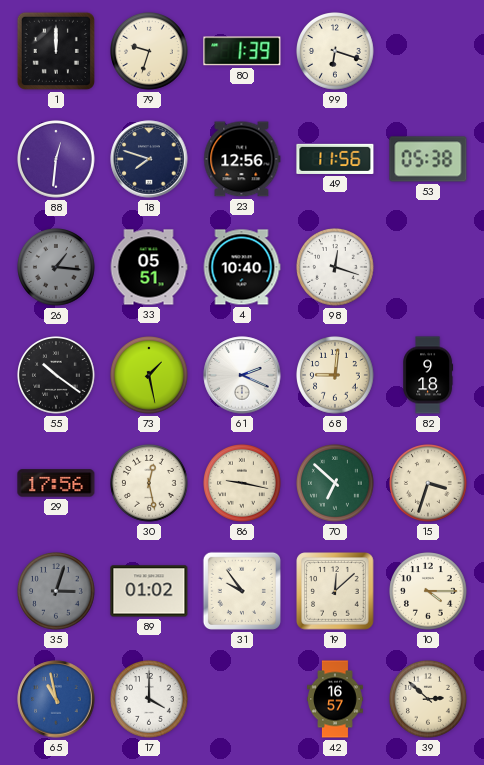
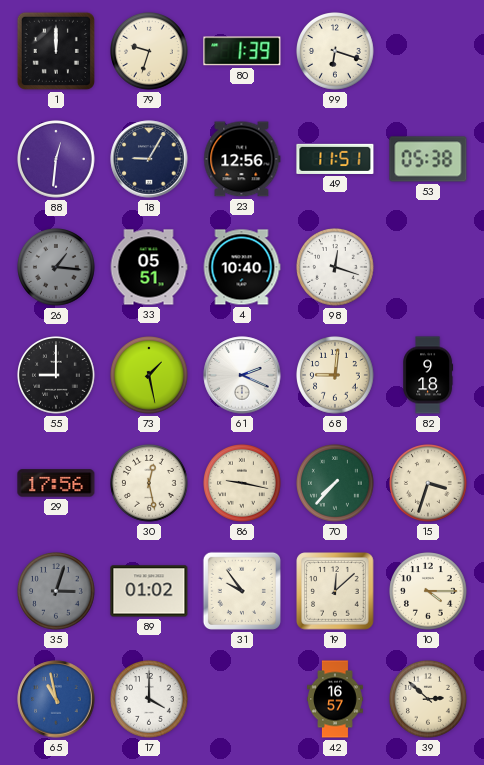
18: 7:48 -> 9:05 (149, 159)
49: 11:56 -> 11:51 (335, 159)
55: 10:21 -> 9:00 (57, 376)
70: 6:52 -> 7:37 (336, 484)
